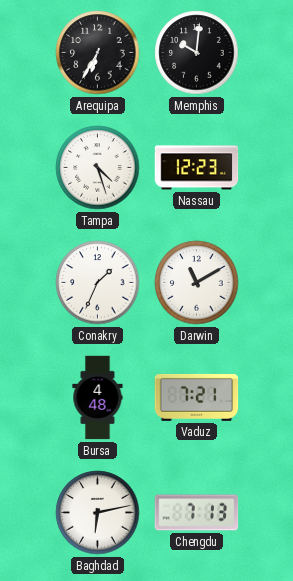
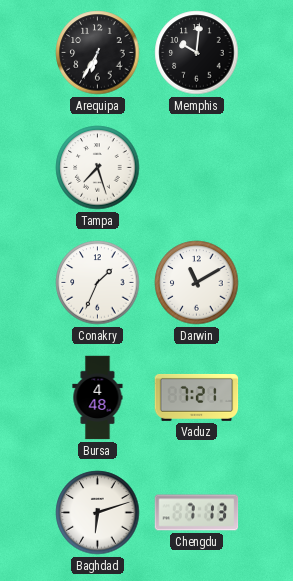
Tampa: 4:27 -> 7:27 (98, 168)
Nassau: 12:23 -> none (197, 168)
Baghdad: 6:13 -> 6:12 (98, 513)
